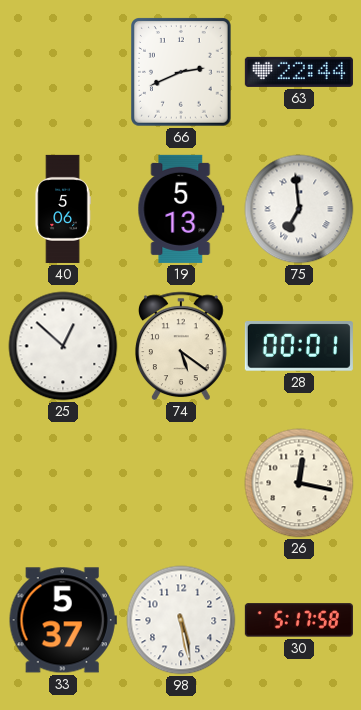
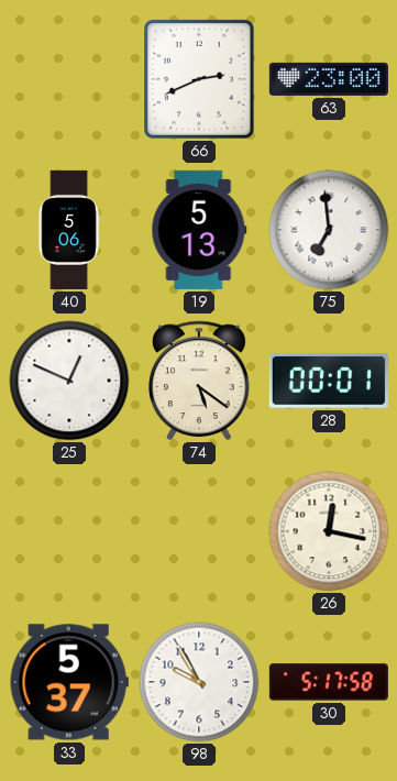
63: 22:44 -> 23:00 (329, 79)
25: 12:52 -> 12:49 (69, 381)
98: 5:28 -> 9:55 (199, 682)
